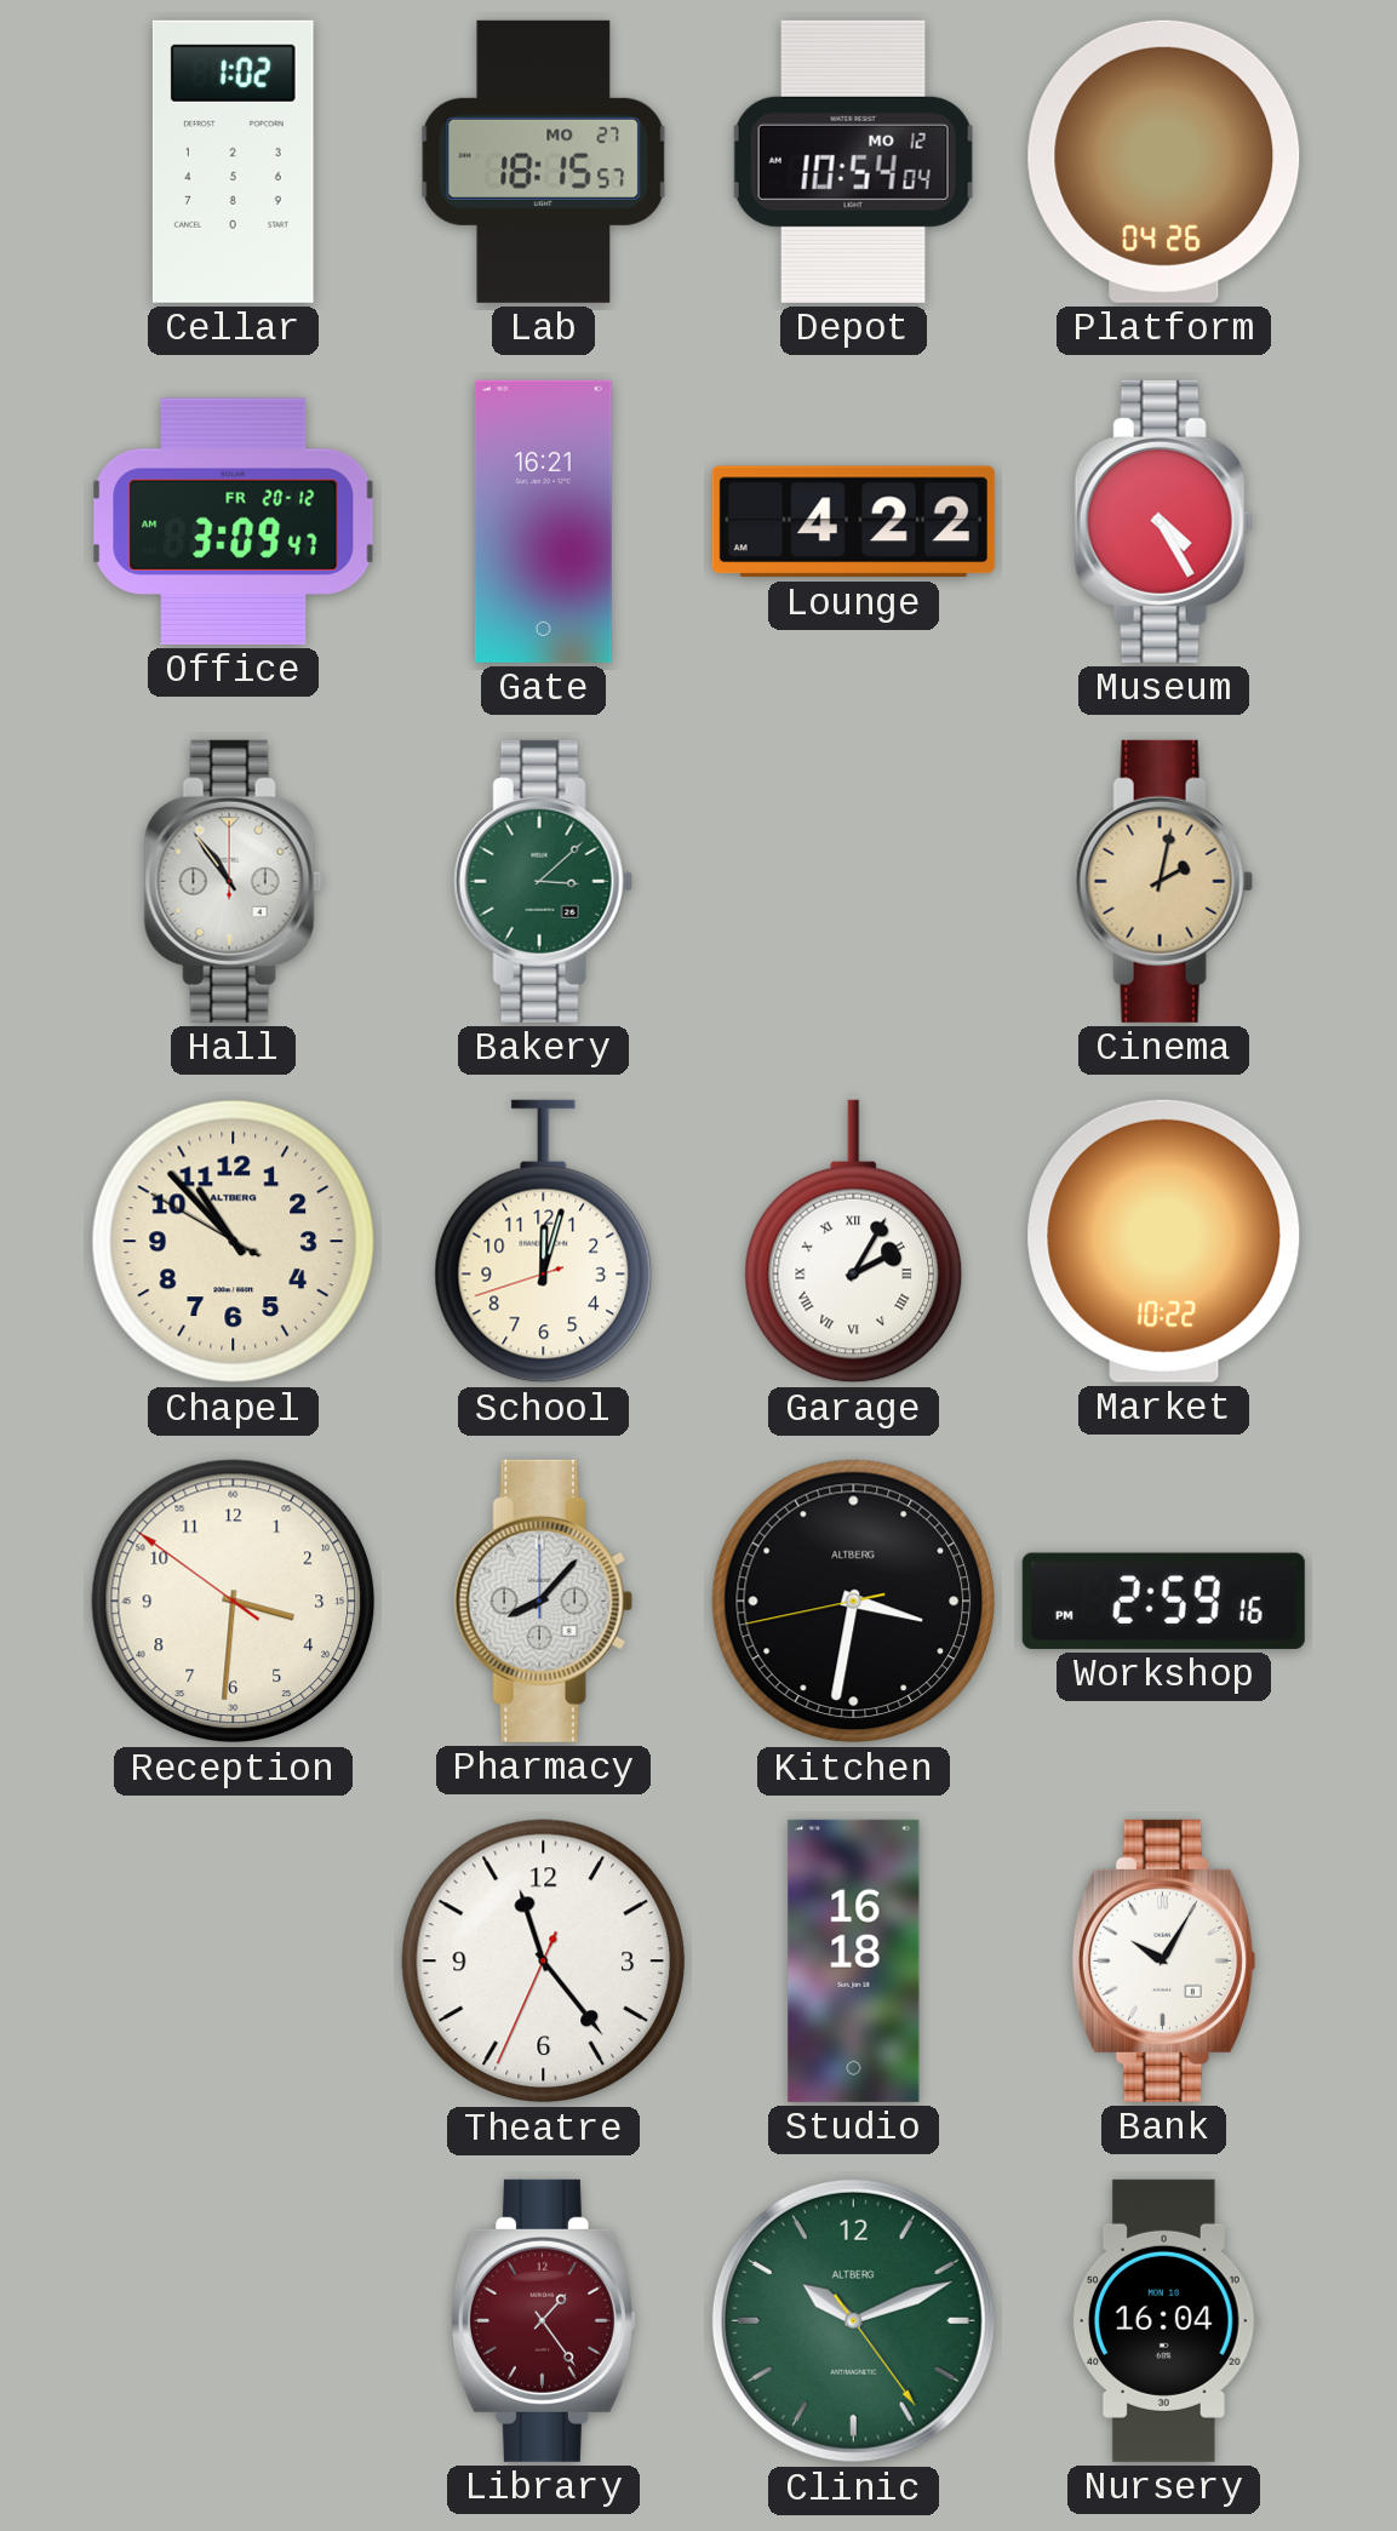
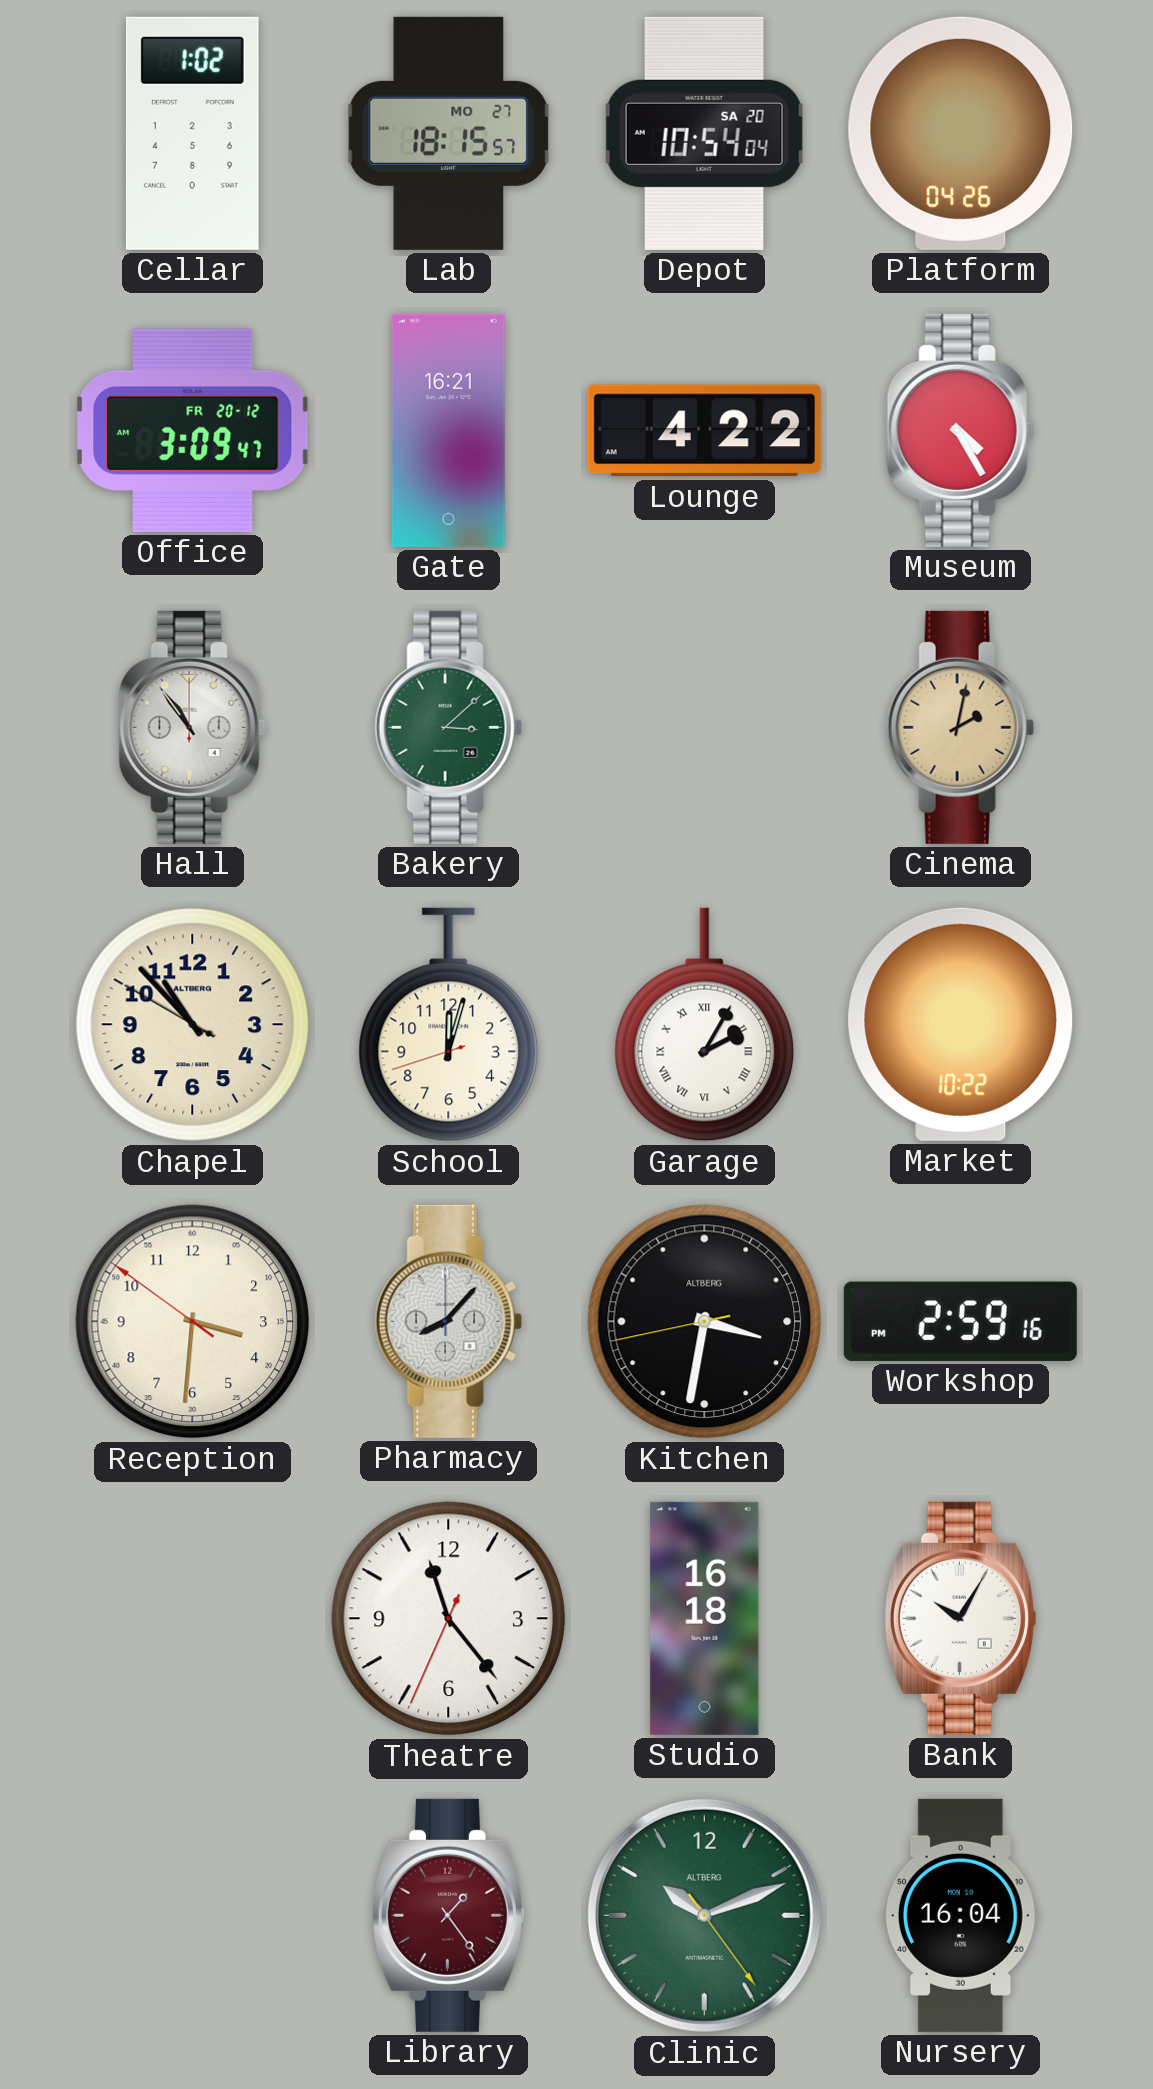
Depot date: MO 12 -> SA 20 (705, 133)
